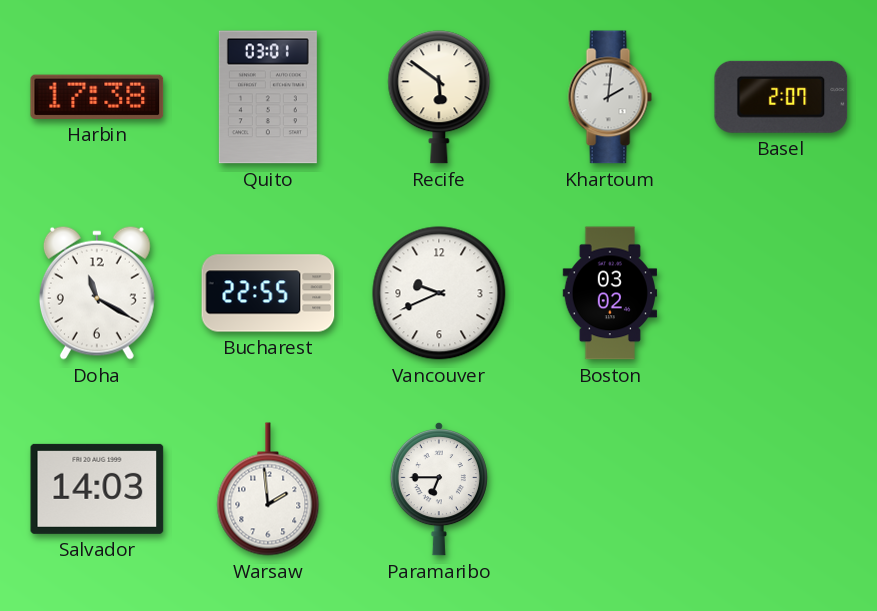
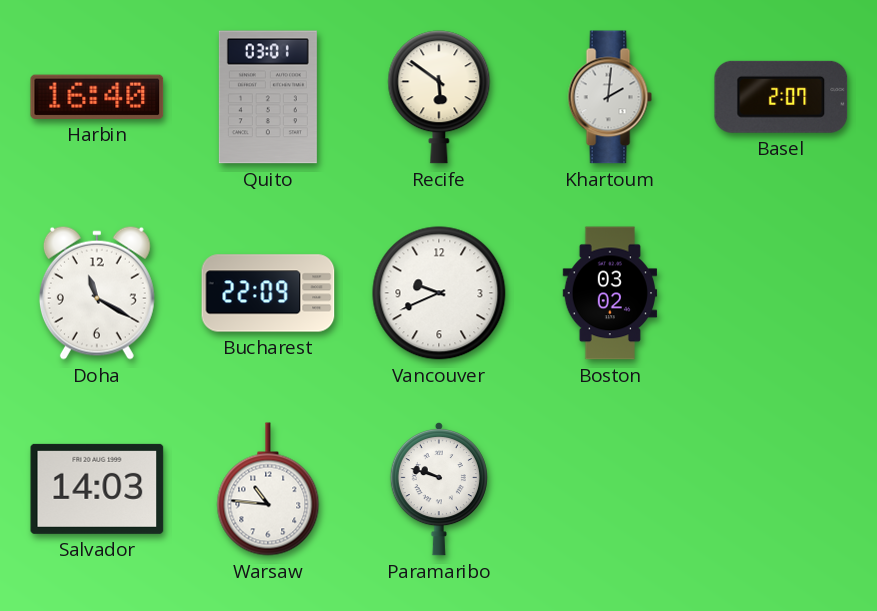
Harbin: 17:38 -> 16:40 (97, 97)
Bucharest: 22:55 -> 22:09 (268, 293)
Warsaw: 1:59 -> 10:46 (268, 489)
Paramaribo: 6:45 -> 9:48 (439, 489)
